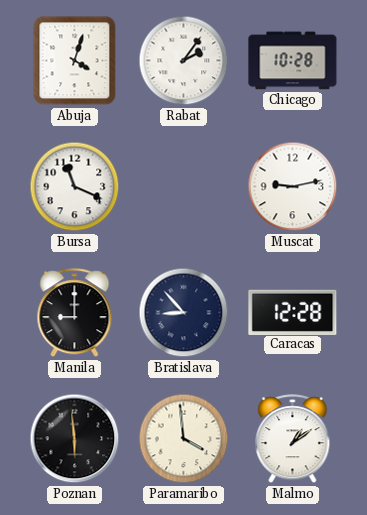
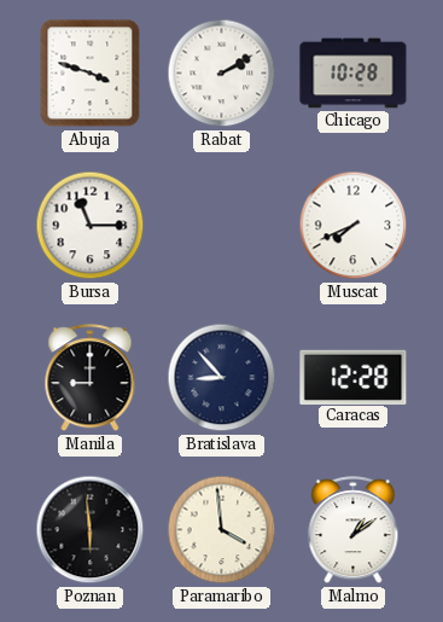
Abuja: 4:03 -> 3:48 (91, 74)
Rabat: 2:06 -> 2:10 (222, 74)
Bursa: 11:19 -> 11:15 (91, 226)
Muscat: 9:13 -> 7:41 (354, 226)
